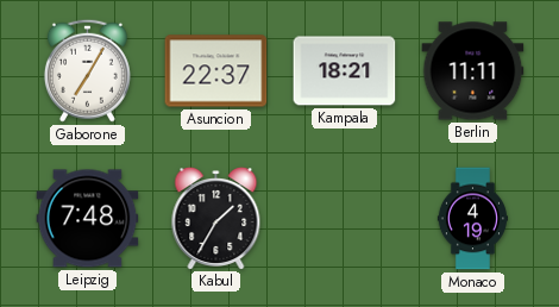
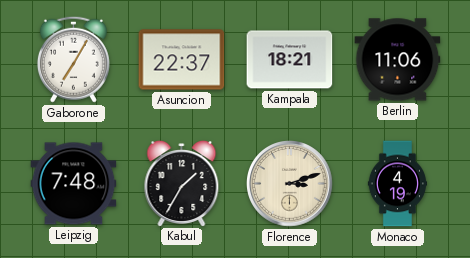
Berlin: 11:11 -> 11:06 (398, 60)
Florence: none -> 3:12 (290, 184)
